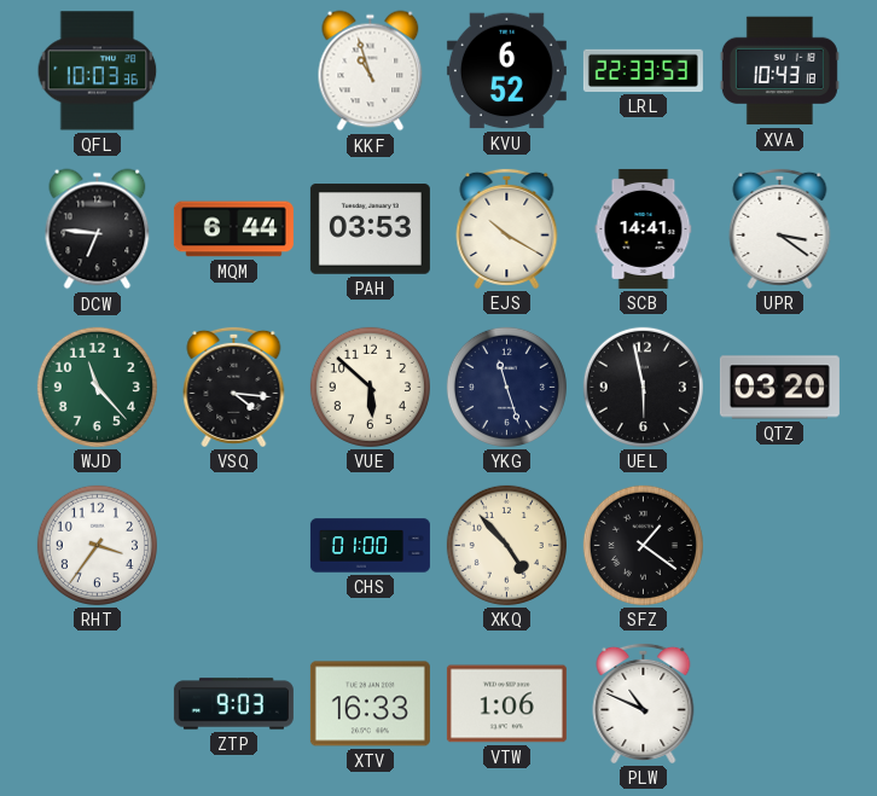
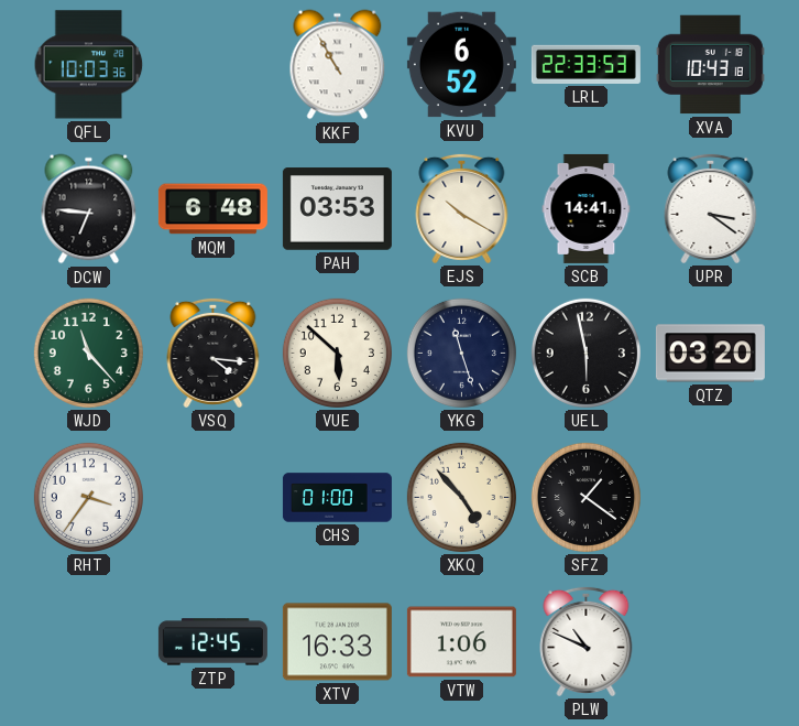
KKF: 10:57 -> 10:55 (338, 65)
MQM: 6:44 -> 6:48 (212, 209)
ZTP: 9:03 -> 12:45 (212, 642)
